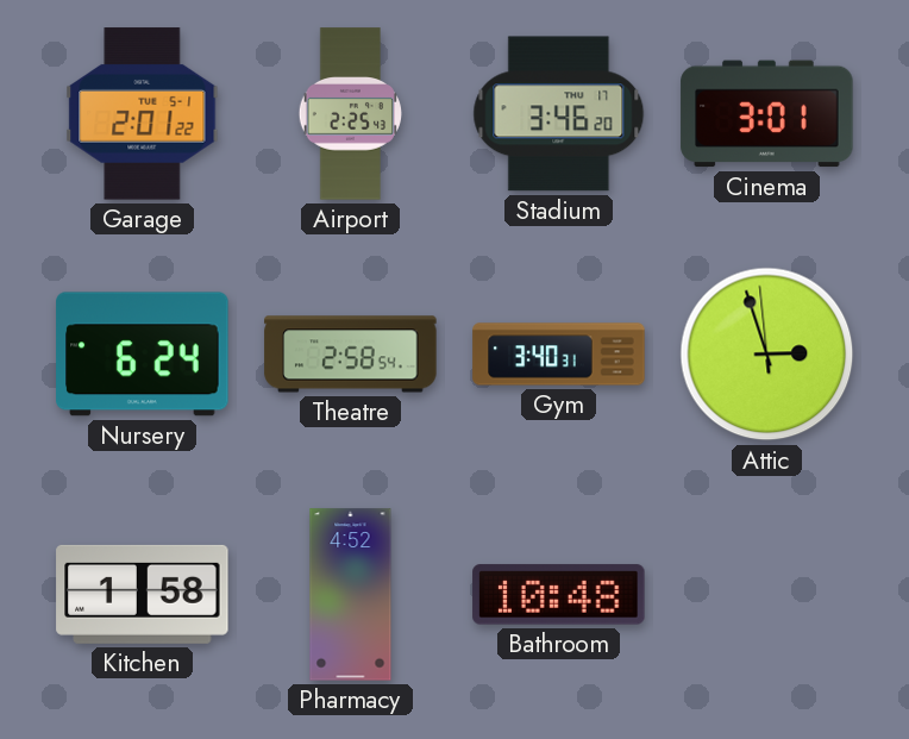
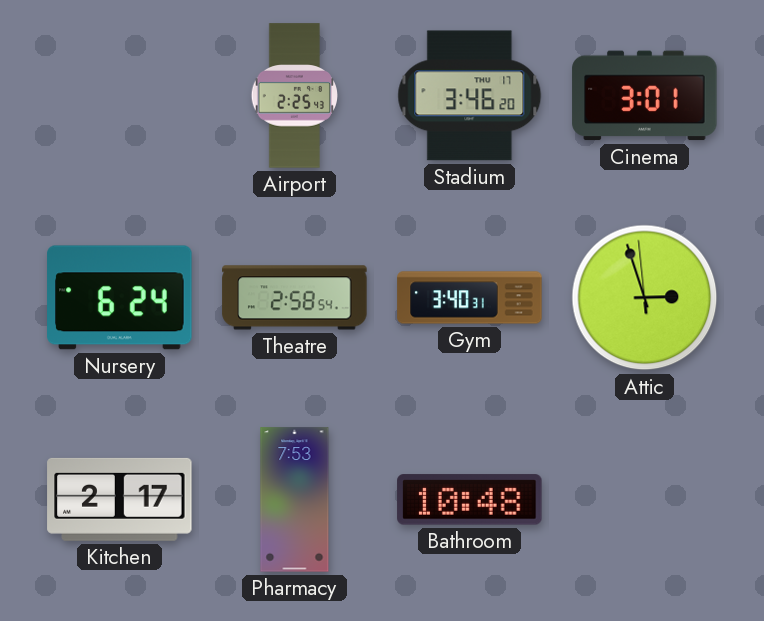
Garage: 2:01 -> none (143, 114)
Kitchen: 1:58 -> 2:17 (120, 499)
Pharmacy: 4:52 -> 7:53 (295, 500)
